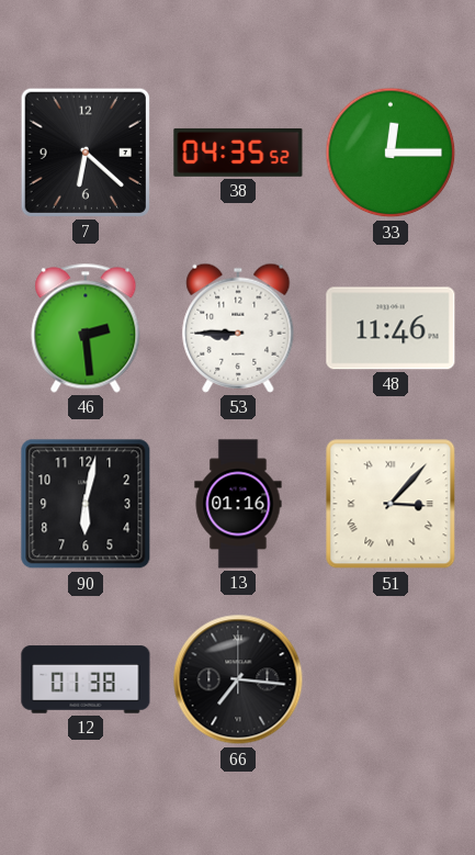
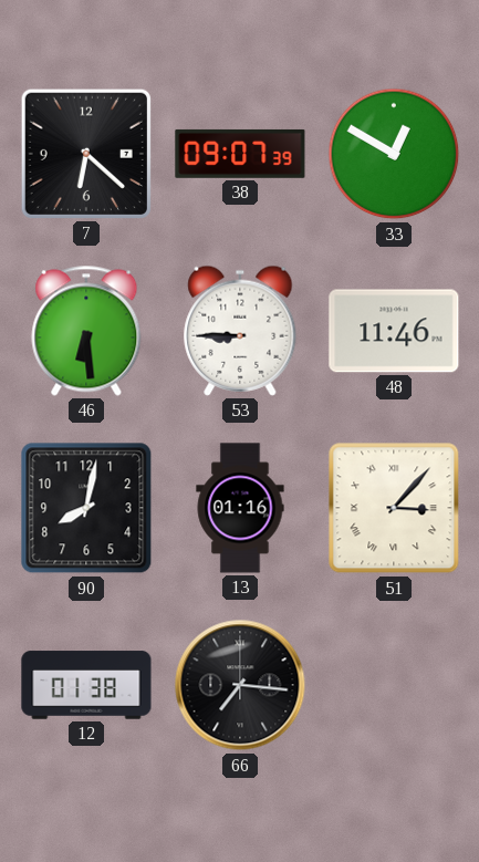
38: 04:35 -> 09:07 (240, 154)
33: 12:15 -> 12:50 (394, 154)
46: 2:29 -> 6:29 (86, 331)
90: 6:02 -> 8:02 (86, 508)
